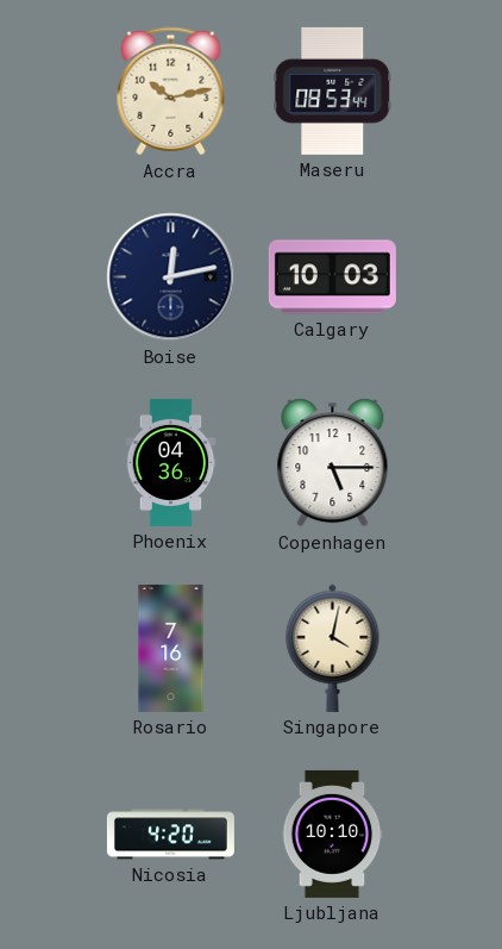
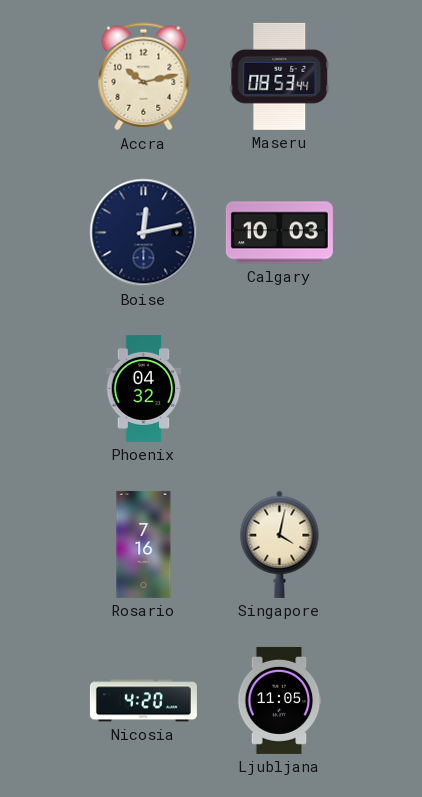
Phoenix: 04:36 -> 04:32 (144, 388)
Copenhagen: 5:15 -> none (333, 463)
Ljubljana: 10:10 -> 11:05 (279, 700)
